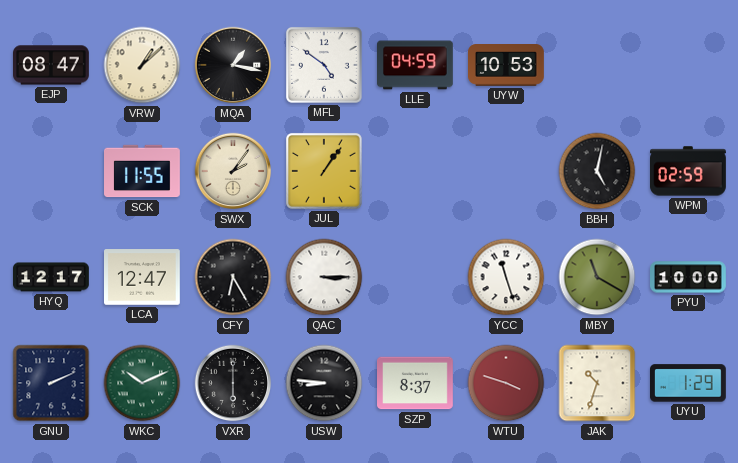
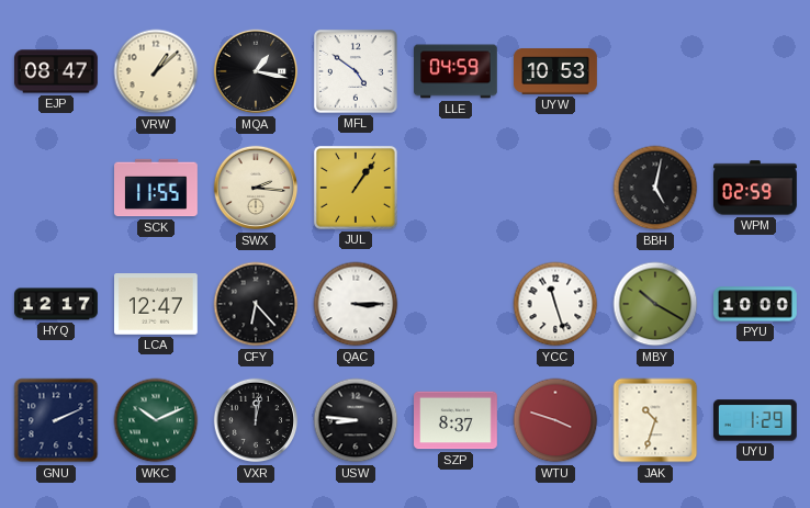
SWX: 2:06 -> 2:16 (256, 188)
CFY: 6:25 -> 6:23 (256, 304)
MBY: 11:20 -> 10:20 (655, 304)
VXR: 6:00 -> 12:02 (256, 420)
